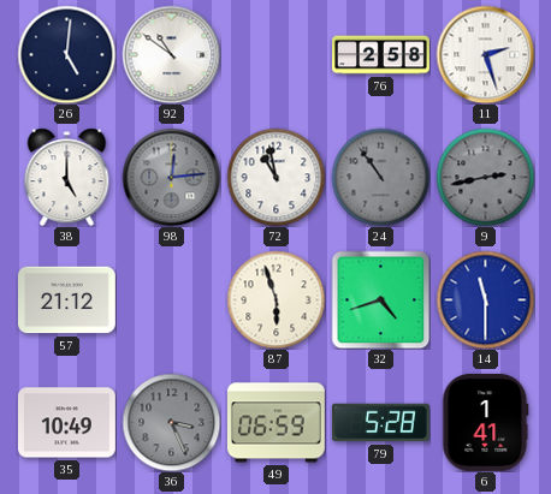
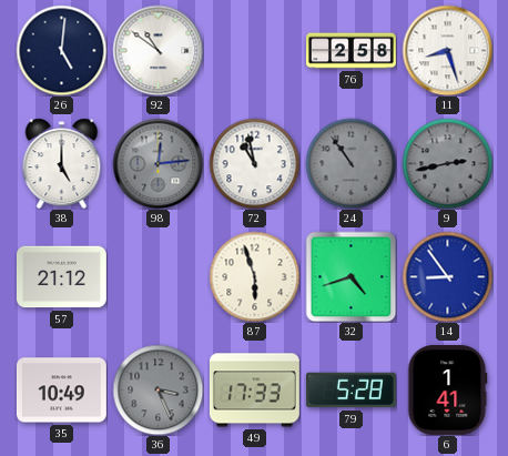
11: 2:27 -> 8:27 (447, 50)
14: 11:30 -> 8:54 (447, 276)
49: 06:59 -> 17:33 (254, 391)
